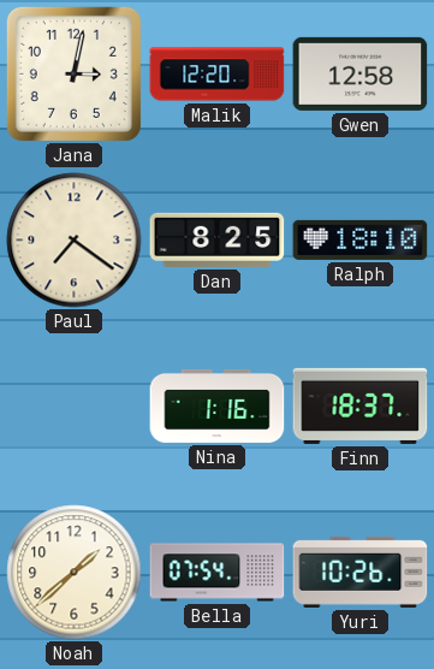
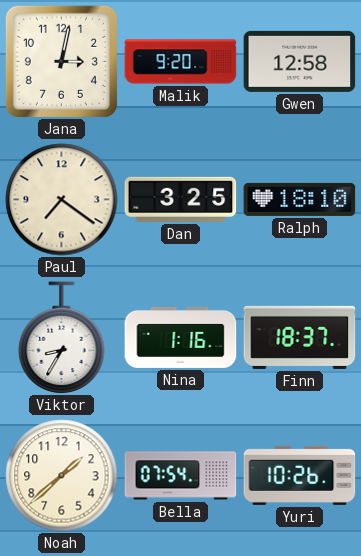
Malik: 12:20 -> 9:20 (181, 62)
Dan: 8:25 -> 3:25 (181, 199)
Viktor: none -> 8:35 (62, 338)
